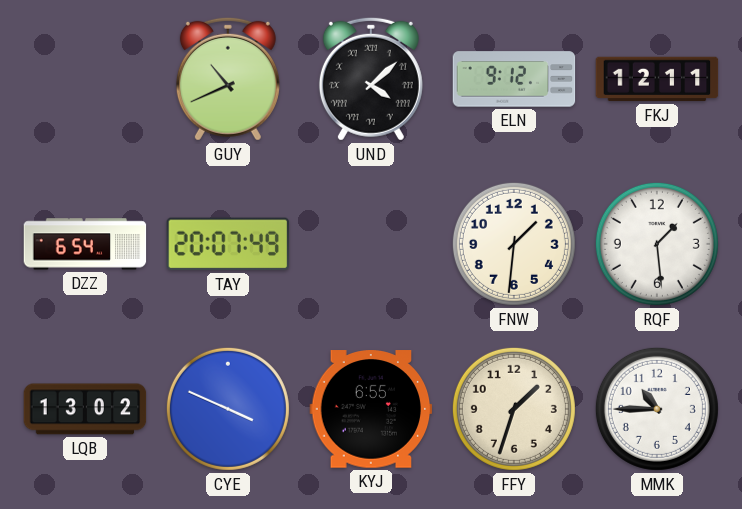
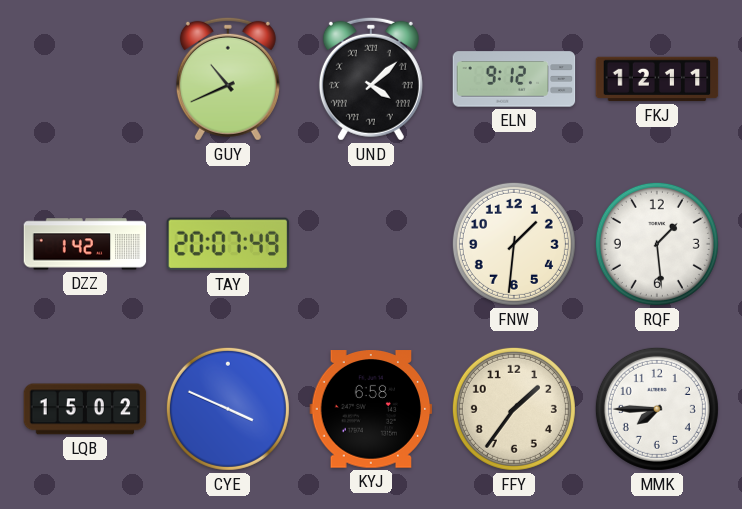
DZZ: 6:54 -> 1:42 (85, 244)
LQB: 13:02 -> 15:02 (85, 409)
KYJ: 6:55 -> 6:58 (371, 409)
FFY: 1:33 -> 1:36 (514, 409)
MMK: 10:45 -> 7:45 (657, 409)
